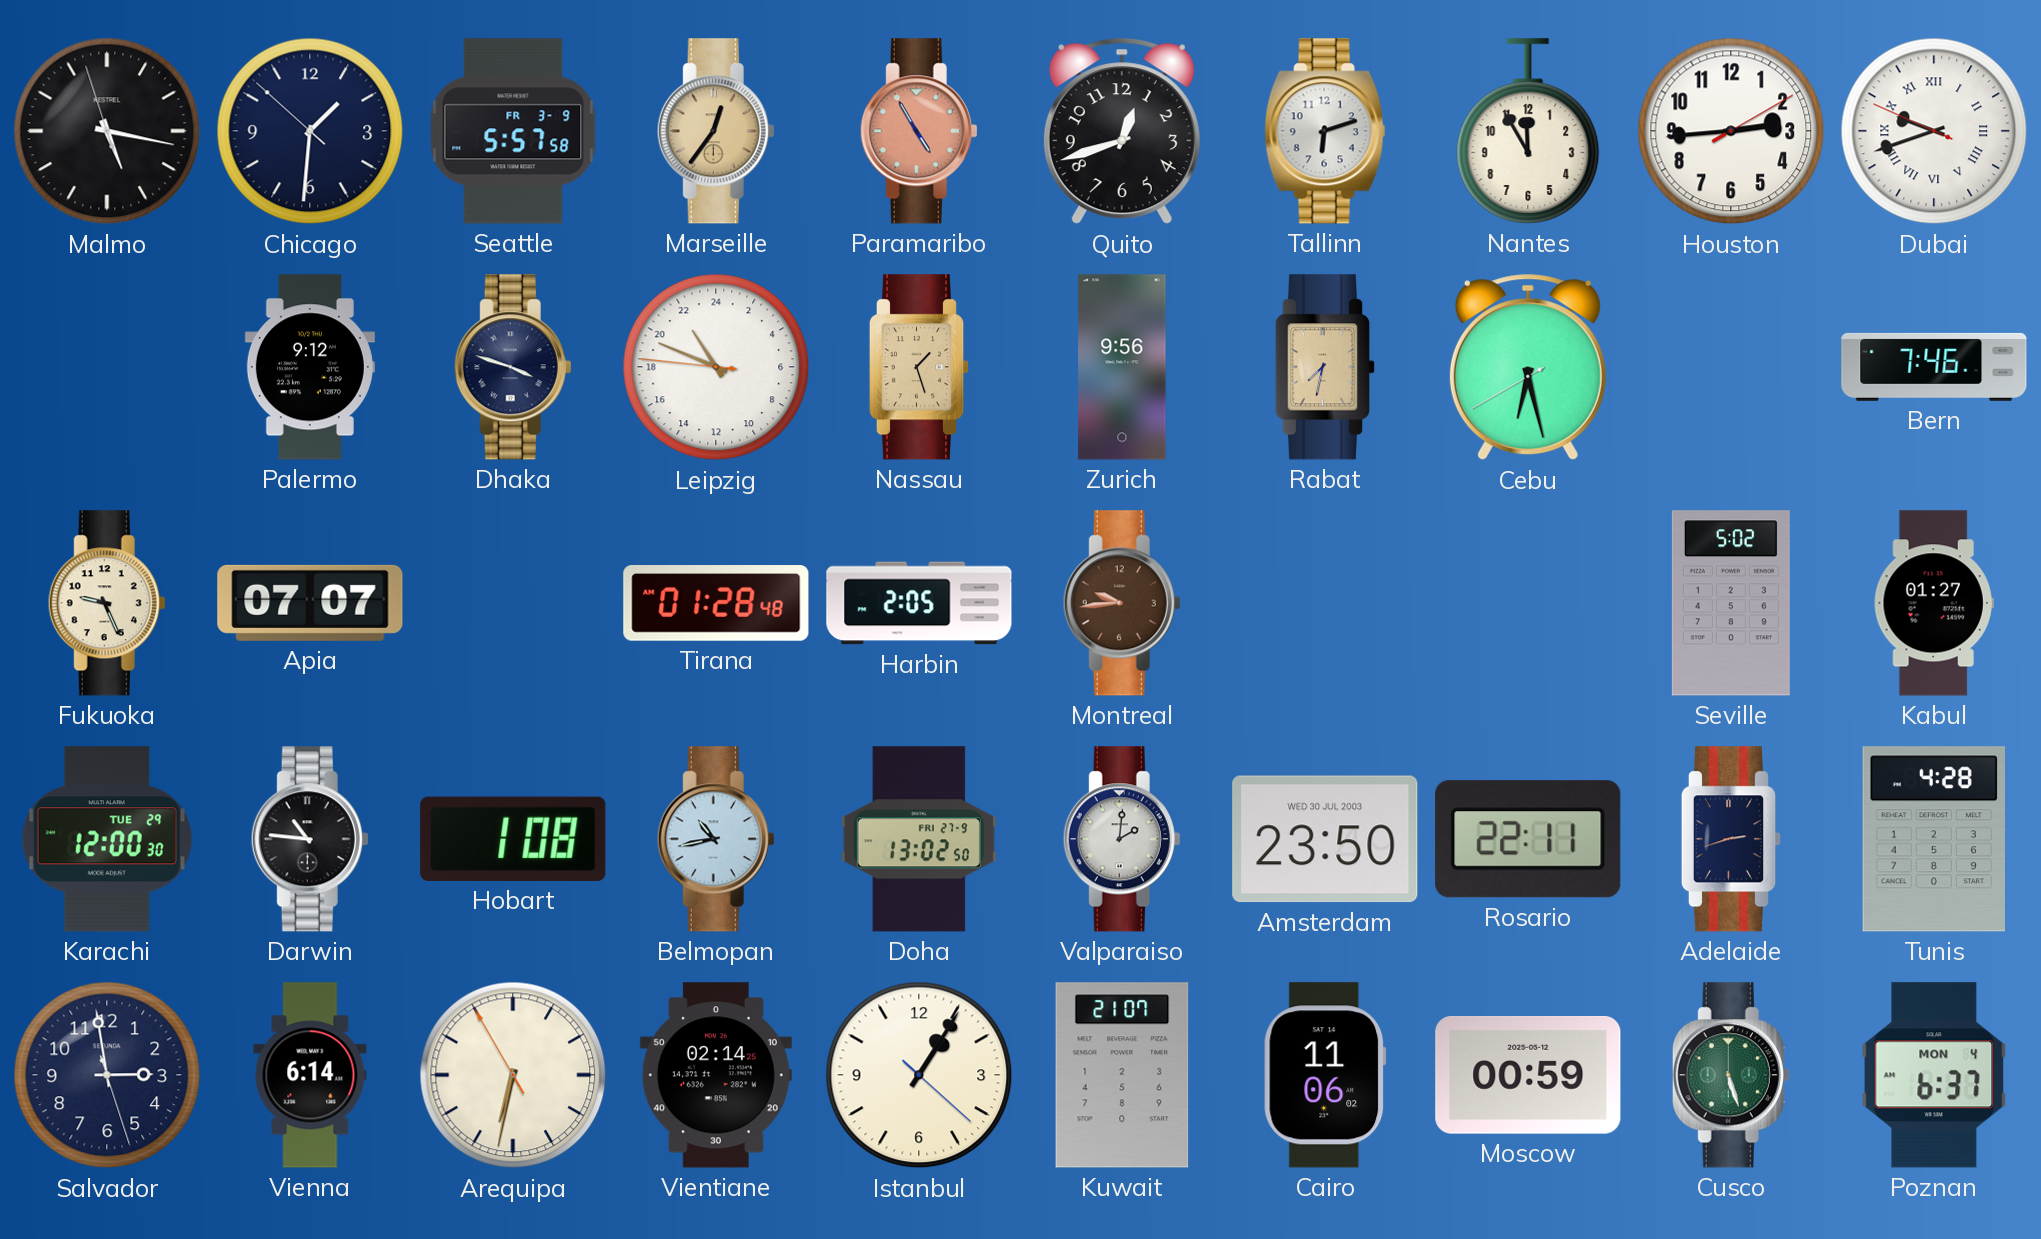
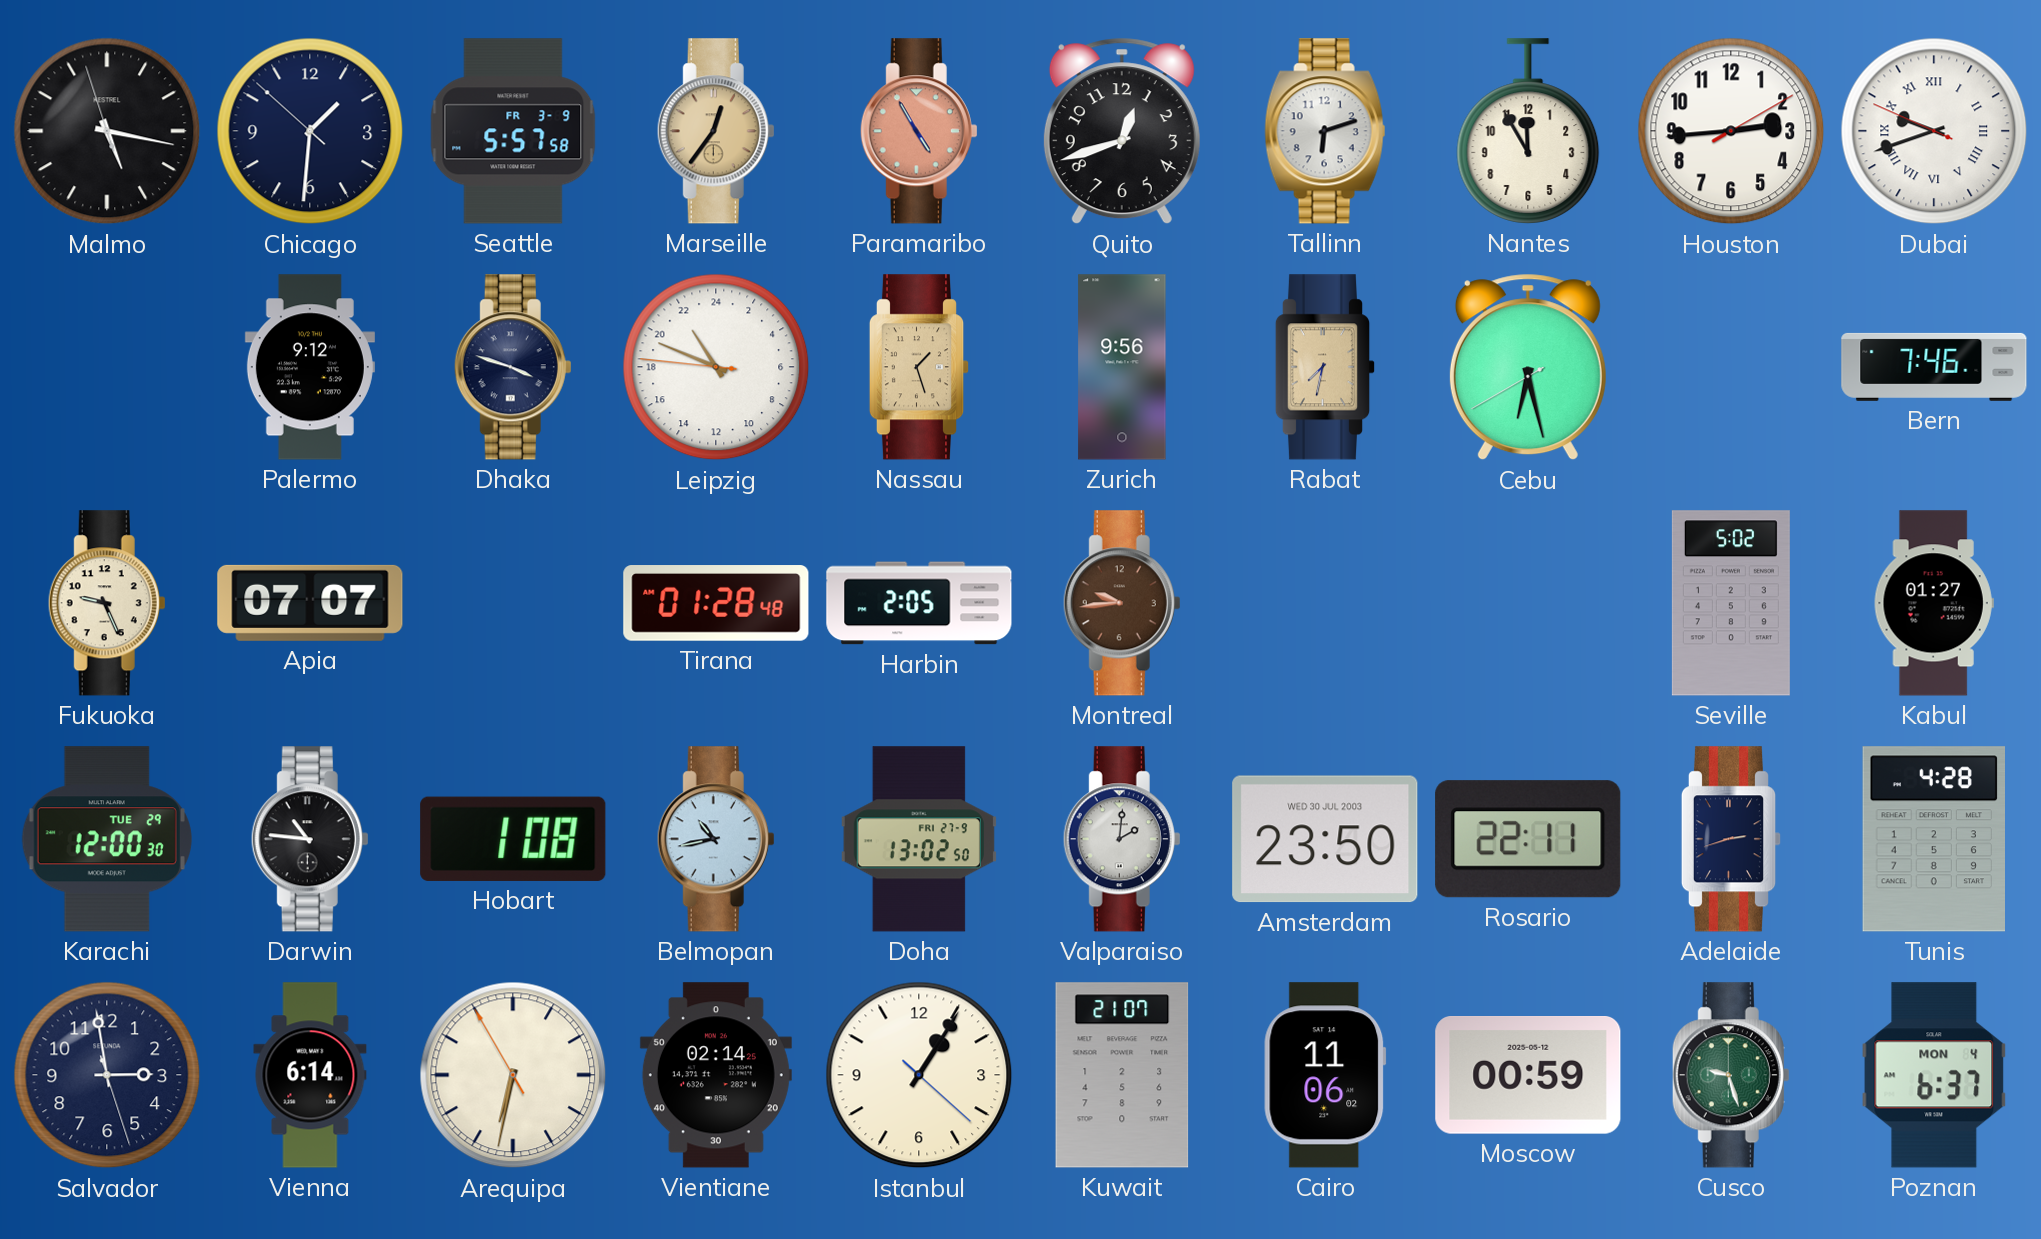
Cusco: 5:27 -> 9:27 (1731, 1075)
